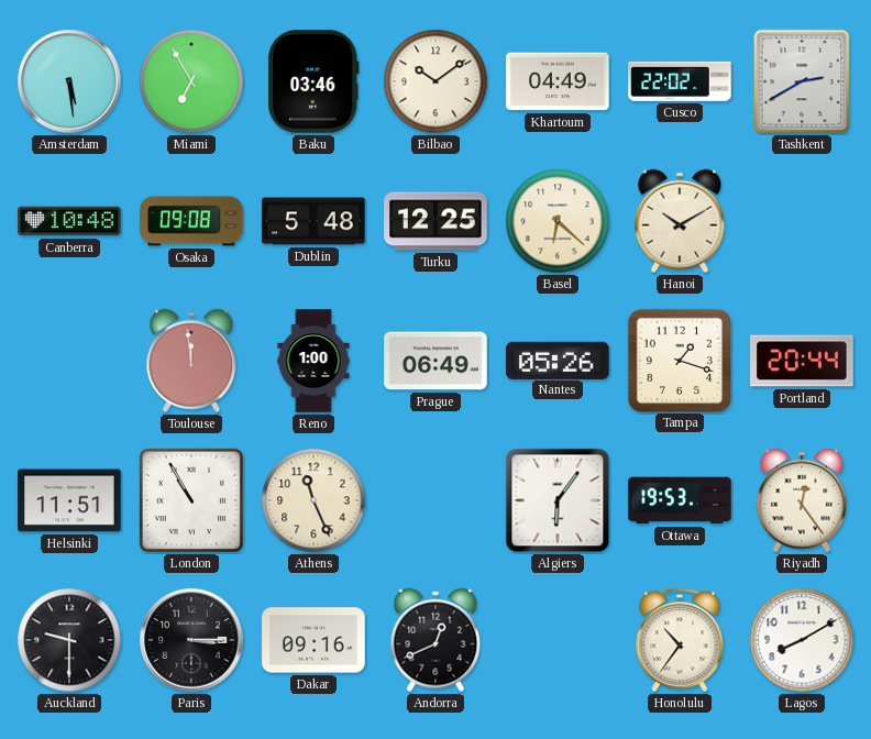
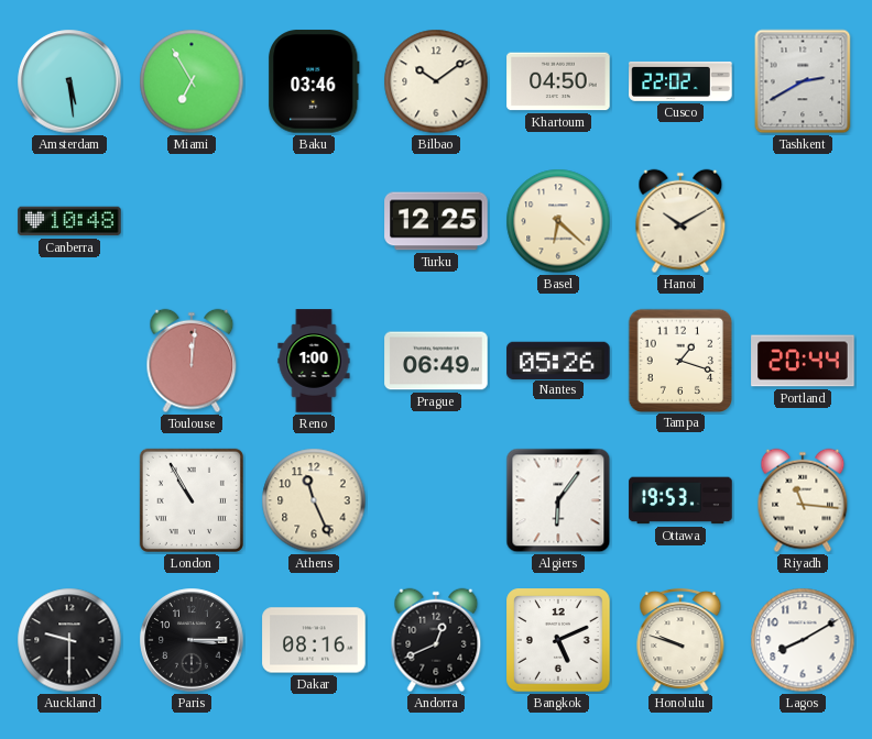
Khartoum: 04:49 -> 04:50 (558, 81)
Osaka: 09:08 -> none (191, 221)
Dublin: 5:48 -> none (313, 221)
Toulouse: 11:59 -> 12:01 (192, 361)
Helsinki: 11:51 -> none (69, 500)
Riyadh: 12:24 -> 11:16 (803, 500)
Dakar: 09:16 -> 08:16 (314, 640)
Bangkok: none -> 5:11 (558, 640)
Honolulu: 10:36 -> 9:48 (680, 640)
